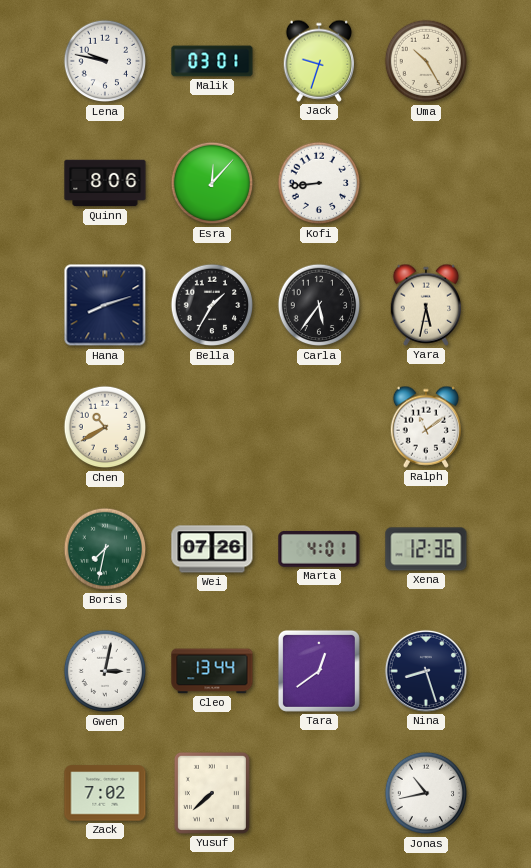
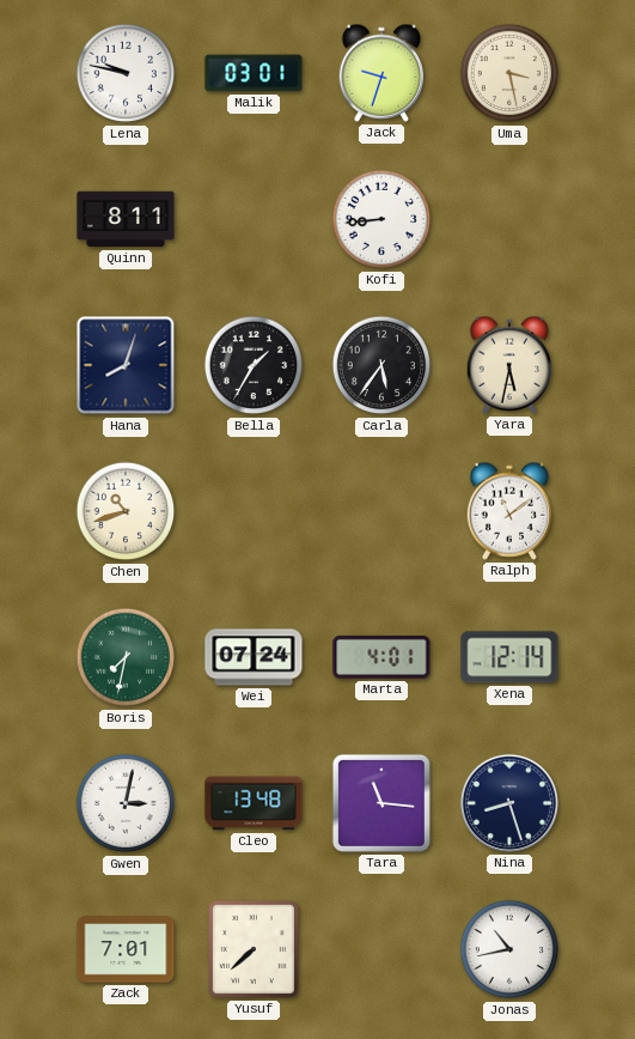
Uma: 10:25 -> 3:28 (509, 73)
Quinn: 8:06 -> 8:11 (126, 219)
Esra: 12:07 -> none (212, 183)
Hana: 8:12 -> 8:03 (126, 365)
Chen: 10:40 -> 10:42 (126, 511)
Wei: 07:26 -> 07:24 (254, 657)
Xena: 12:36 -> 12:14 (509, 657)
Cleo: 13:44 -> 13:48 (254, 803)
Tara: 12:39 -> 11:16 (381, 803)
Zack: 7:02 -> 7:01 (126, 949)
